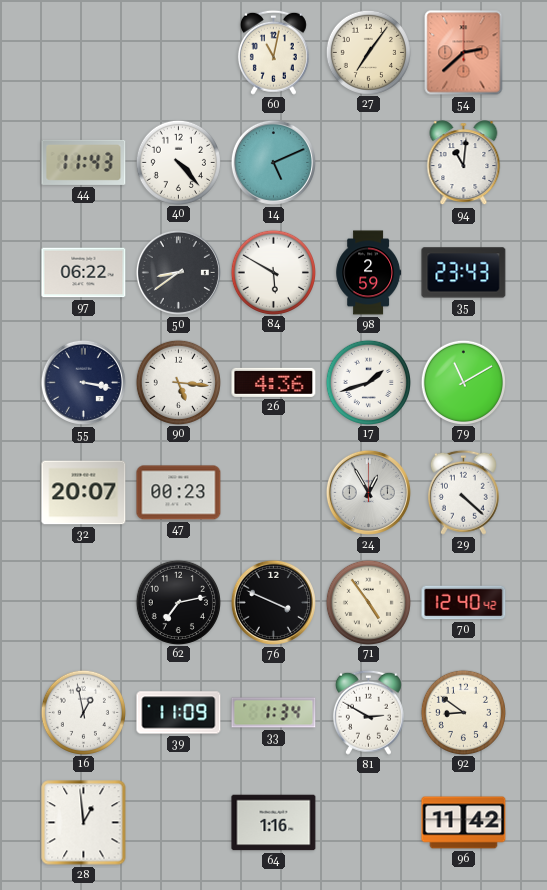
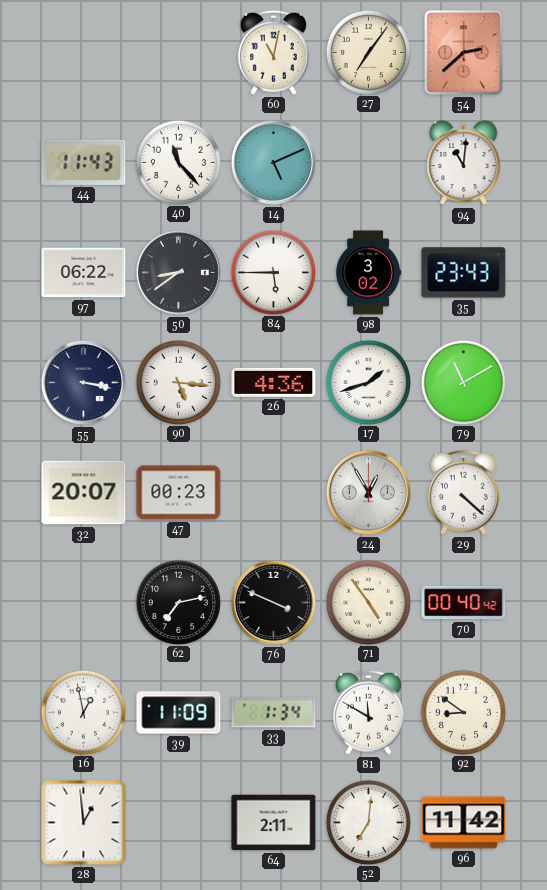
40: 4:23 -> 11:23 (178, 162)
84: 5:50 -> 5:45 (273, 272)
98: 2:59 -> 3:02 (369, 273)
70: 12:40 -> 00:40 (464, 603)
81: 2:50 -> 11:50 (368, 712)
64: 1:16 -> 2:11 (274, 823)
52: none -> 7:01 (368, 822)
